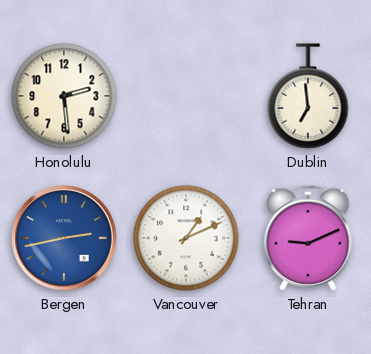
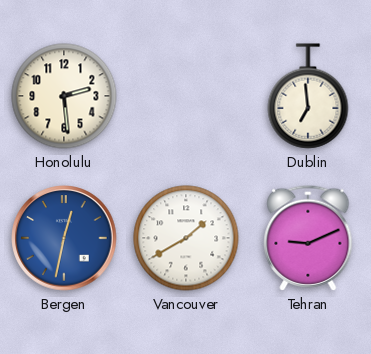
Bergen: 2:43 -> 12:32 (64, 238)
Vancouver: 1:11 -> 1:40 (186, 238)
